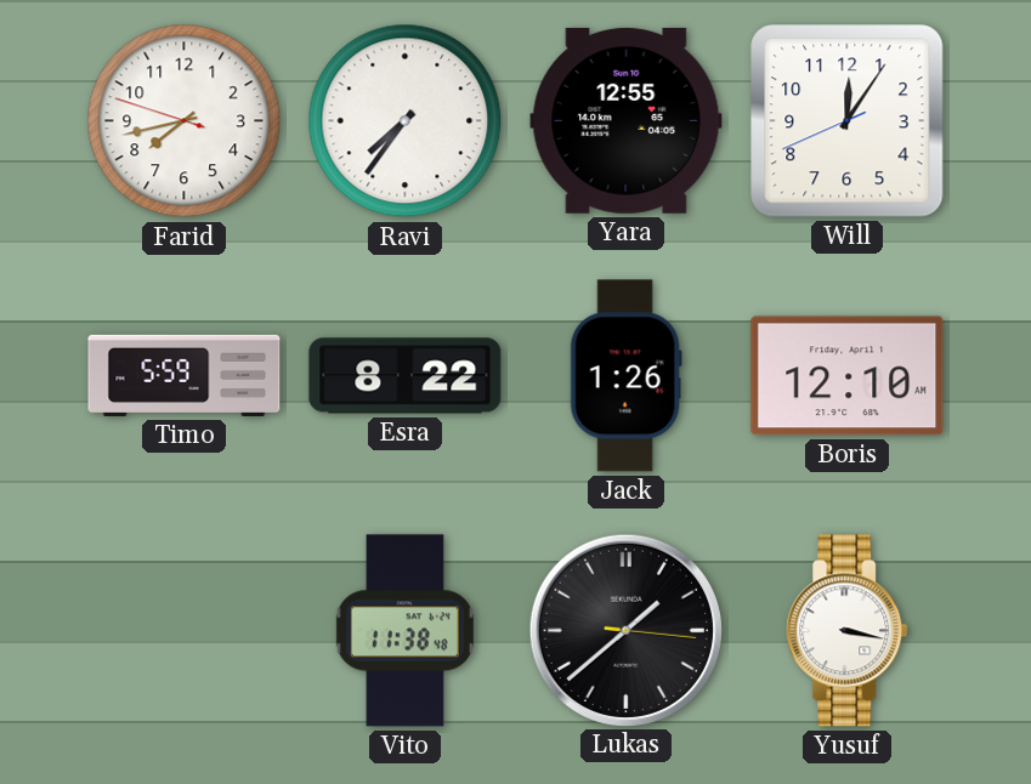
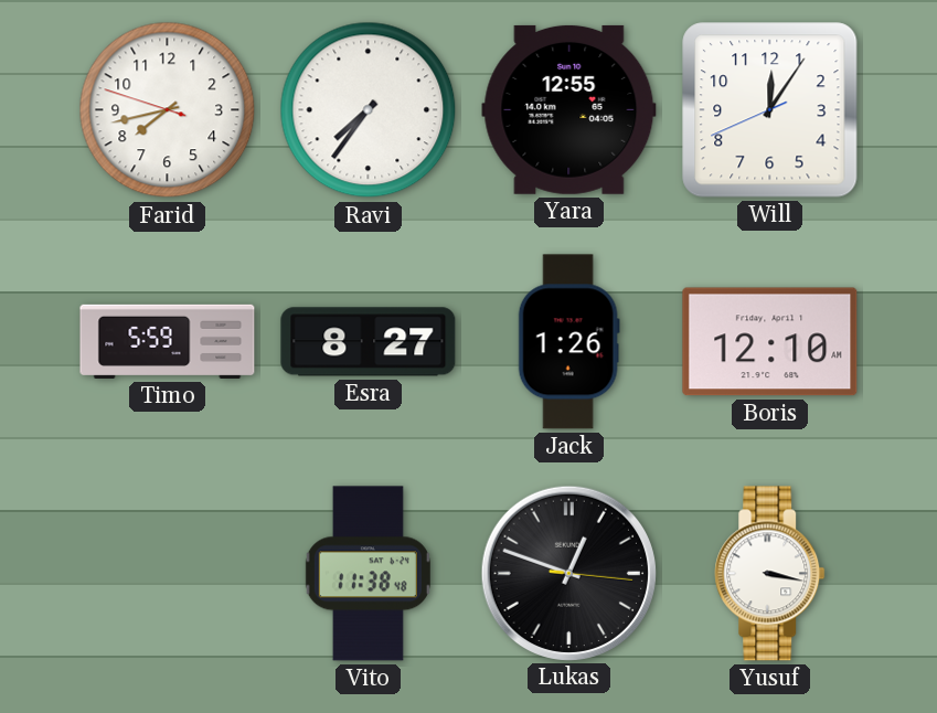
Esra: 8:22 -> 8:27 (369, 342)
Lukas: 1:38 -> 12:48 (568, 573)
